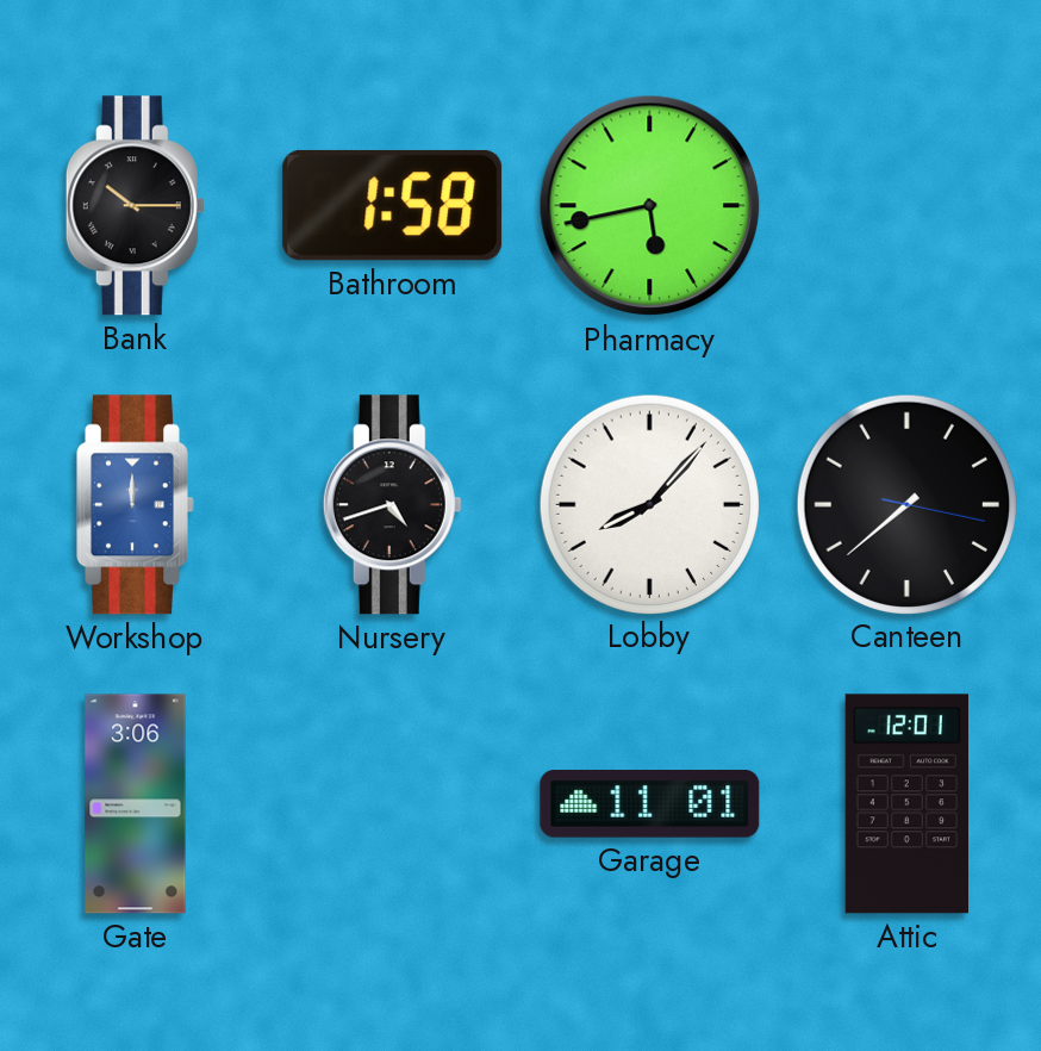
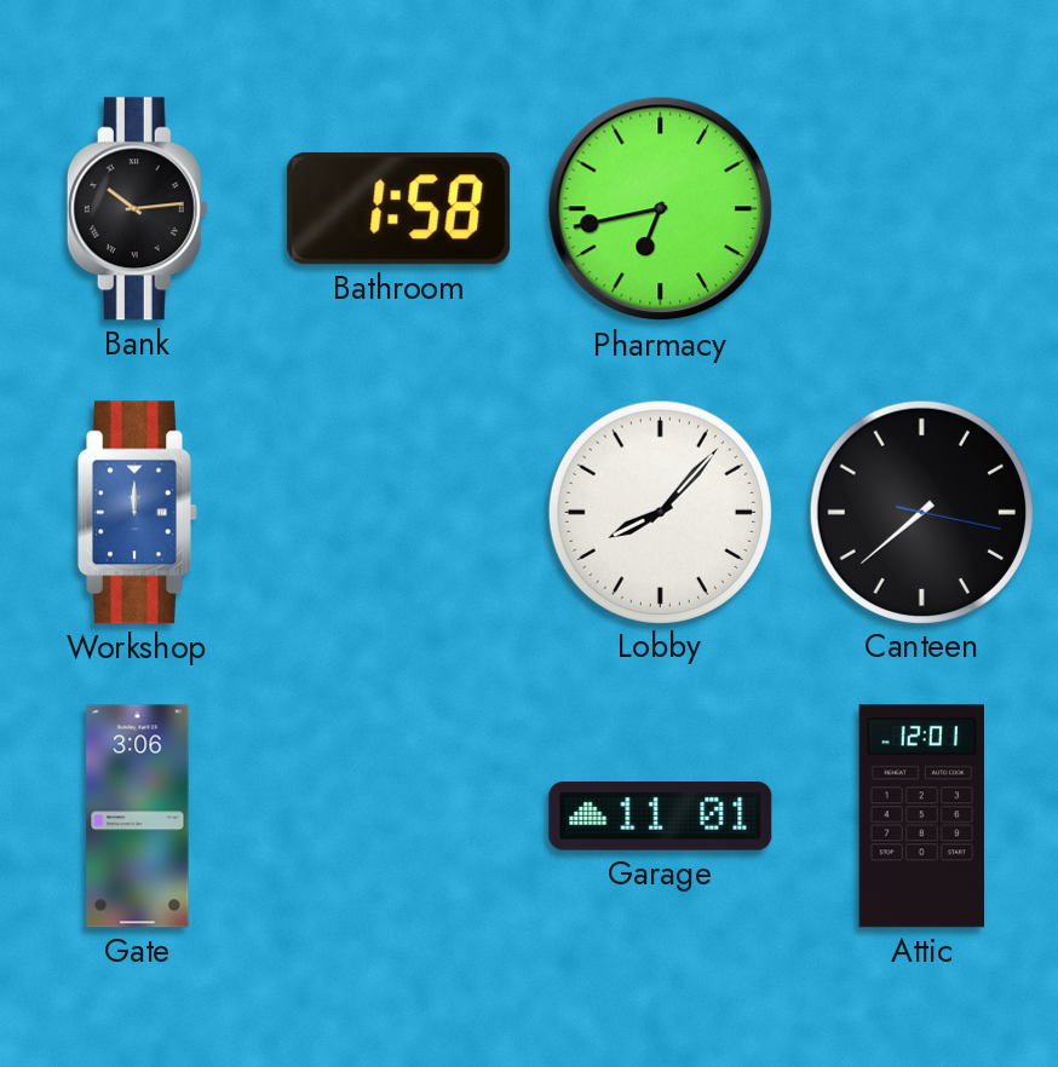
Bank: 10:15 -> 10:14 (137, 209)
Pharmacy: 5:43 -> 6:43 (661, 209)
Nursery: 4:42 -> none (392, 505)
